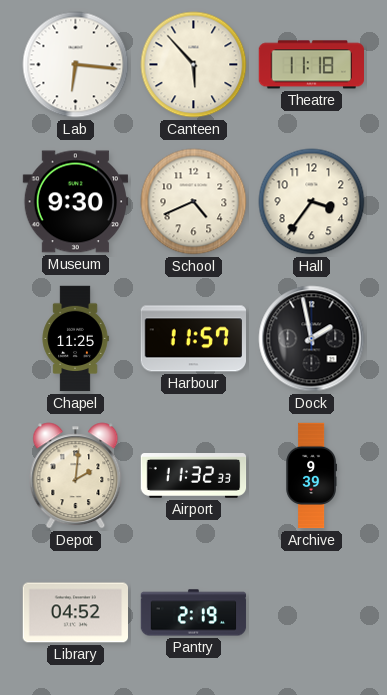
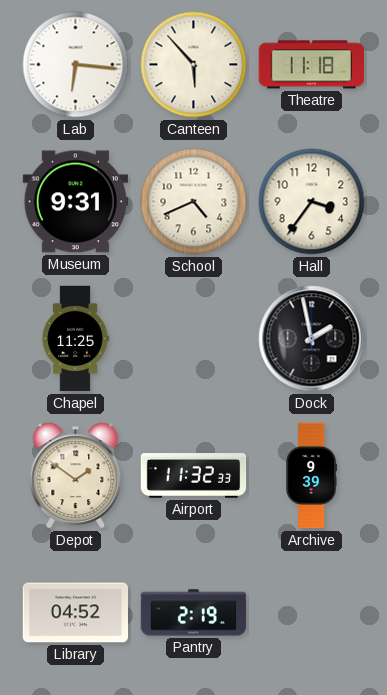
Museum: 9:30 -> 9:31 (76, 202)
Harbour: 11:57 -> none (193, 339)
Depot: 2:01 -> 1:51 (76, 476)
